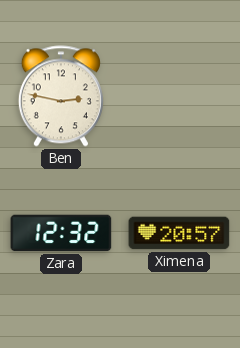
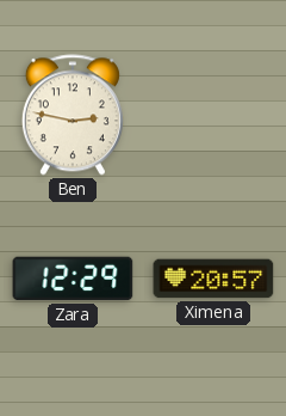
Zara: 12:32 -> 12:29 (73, 279)
